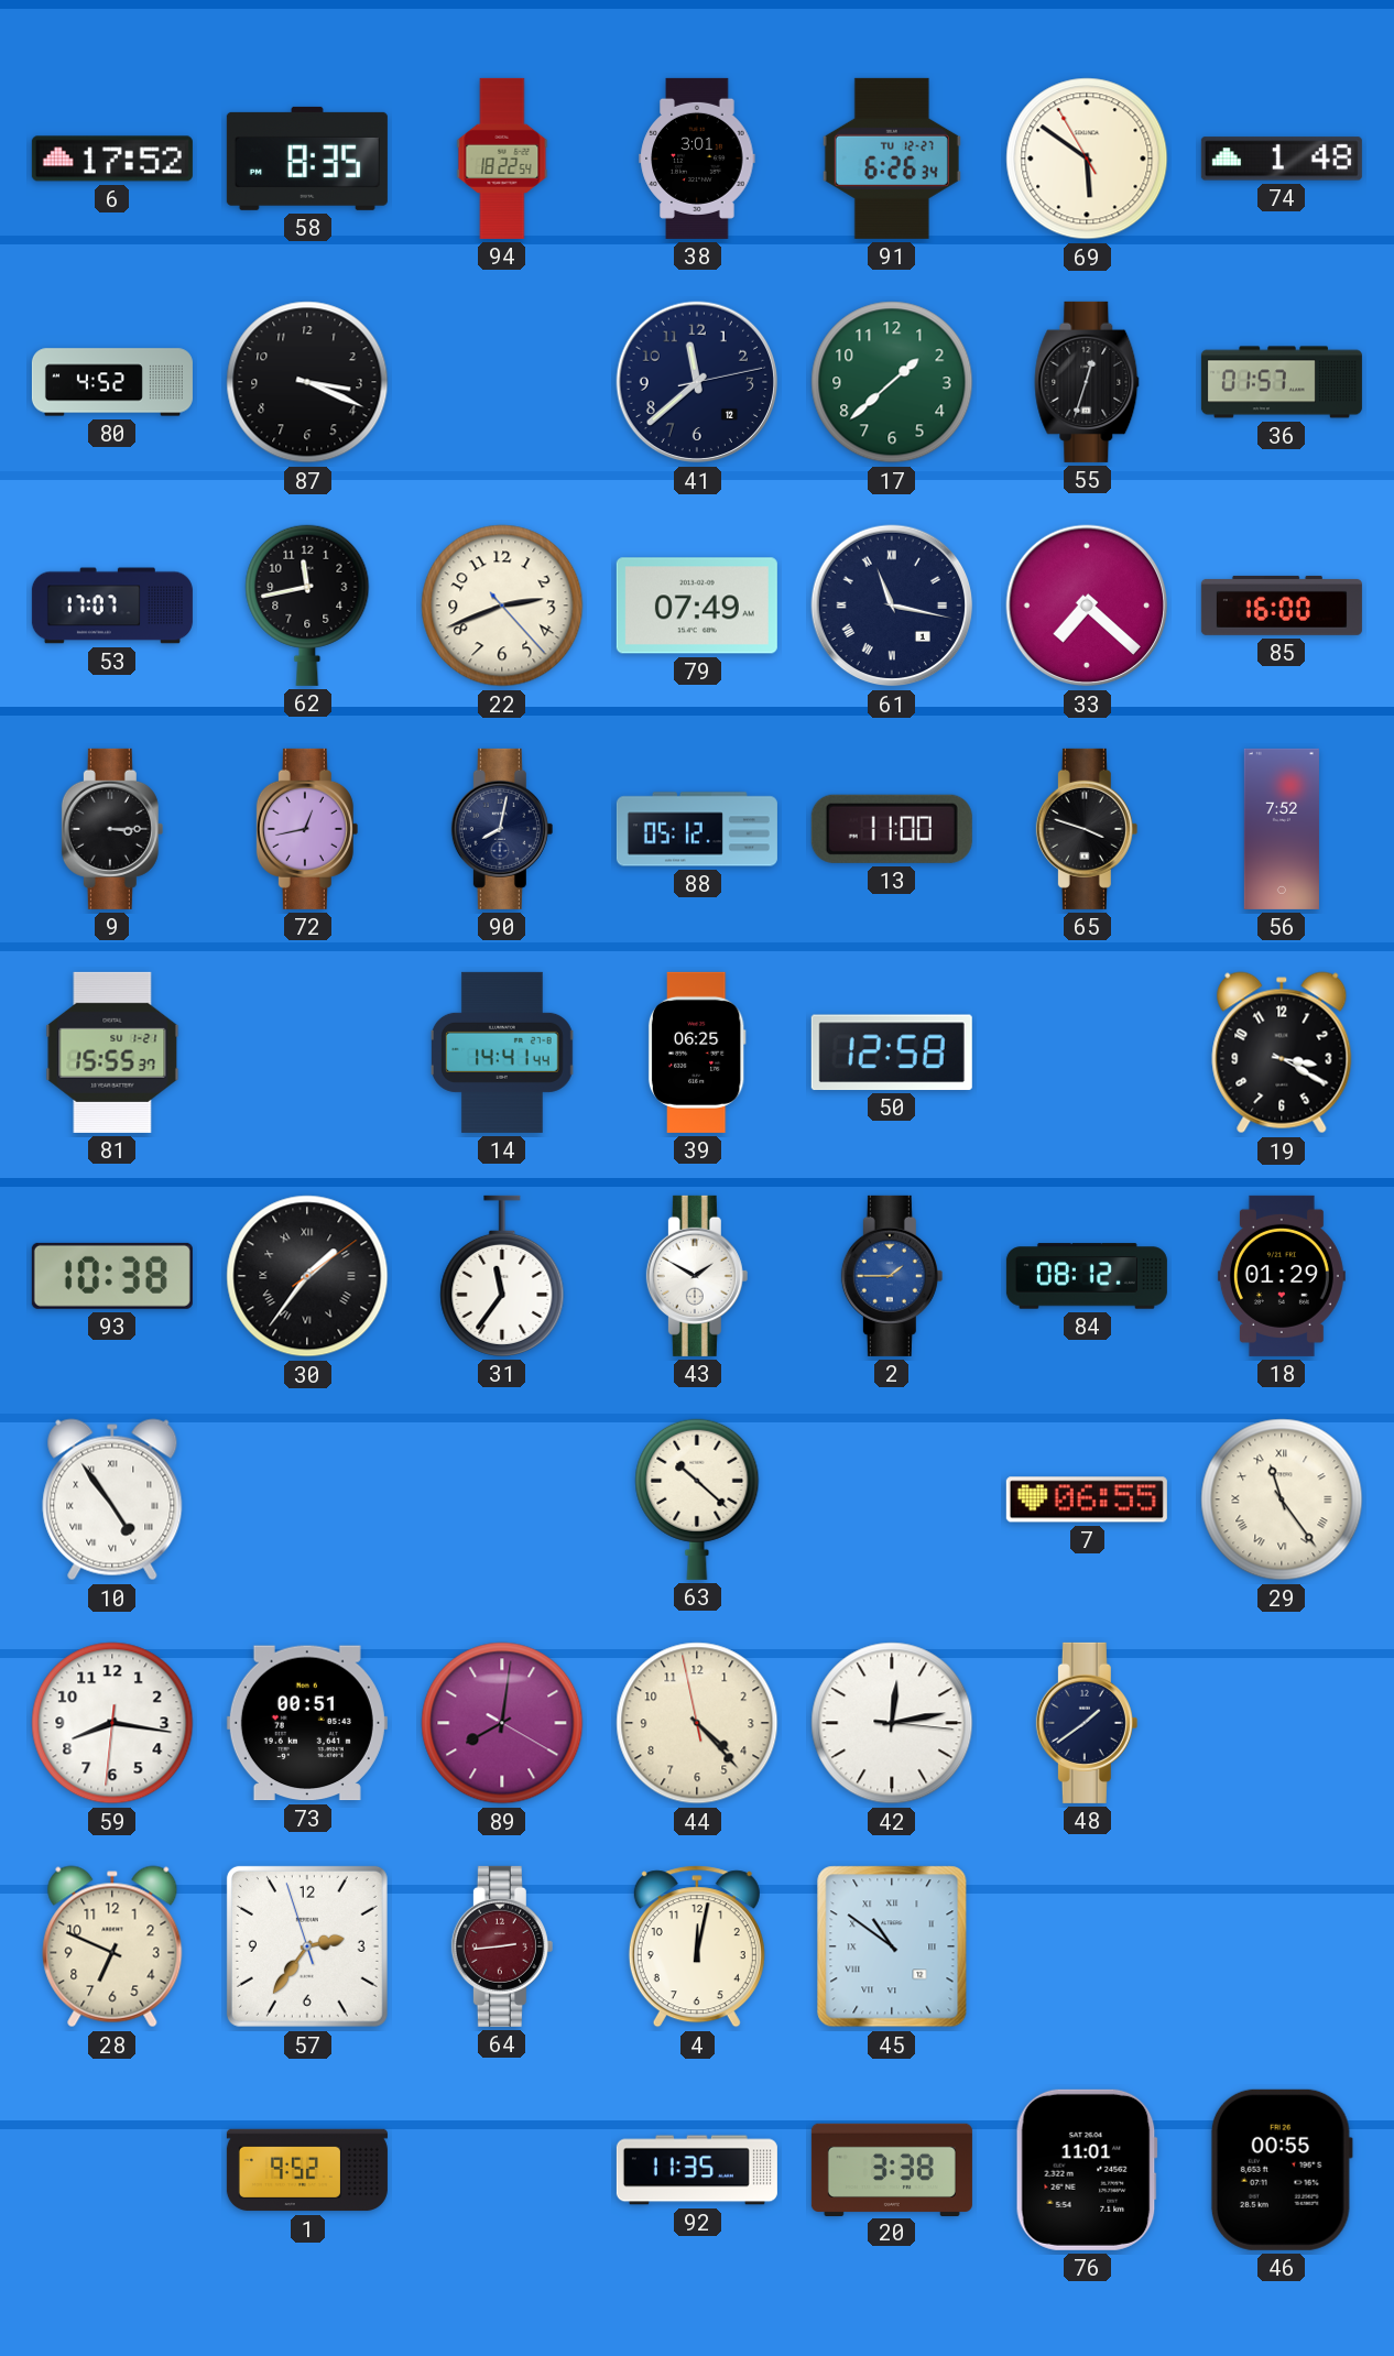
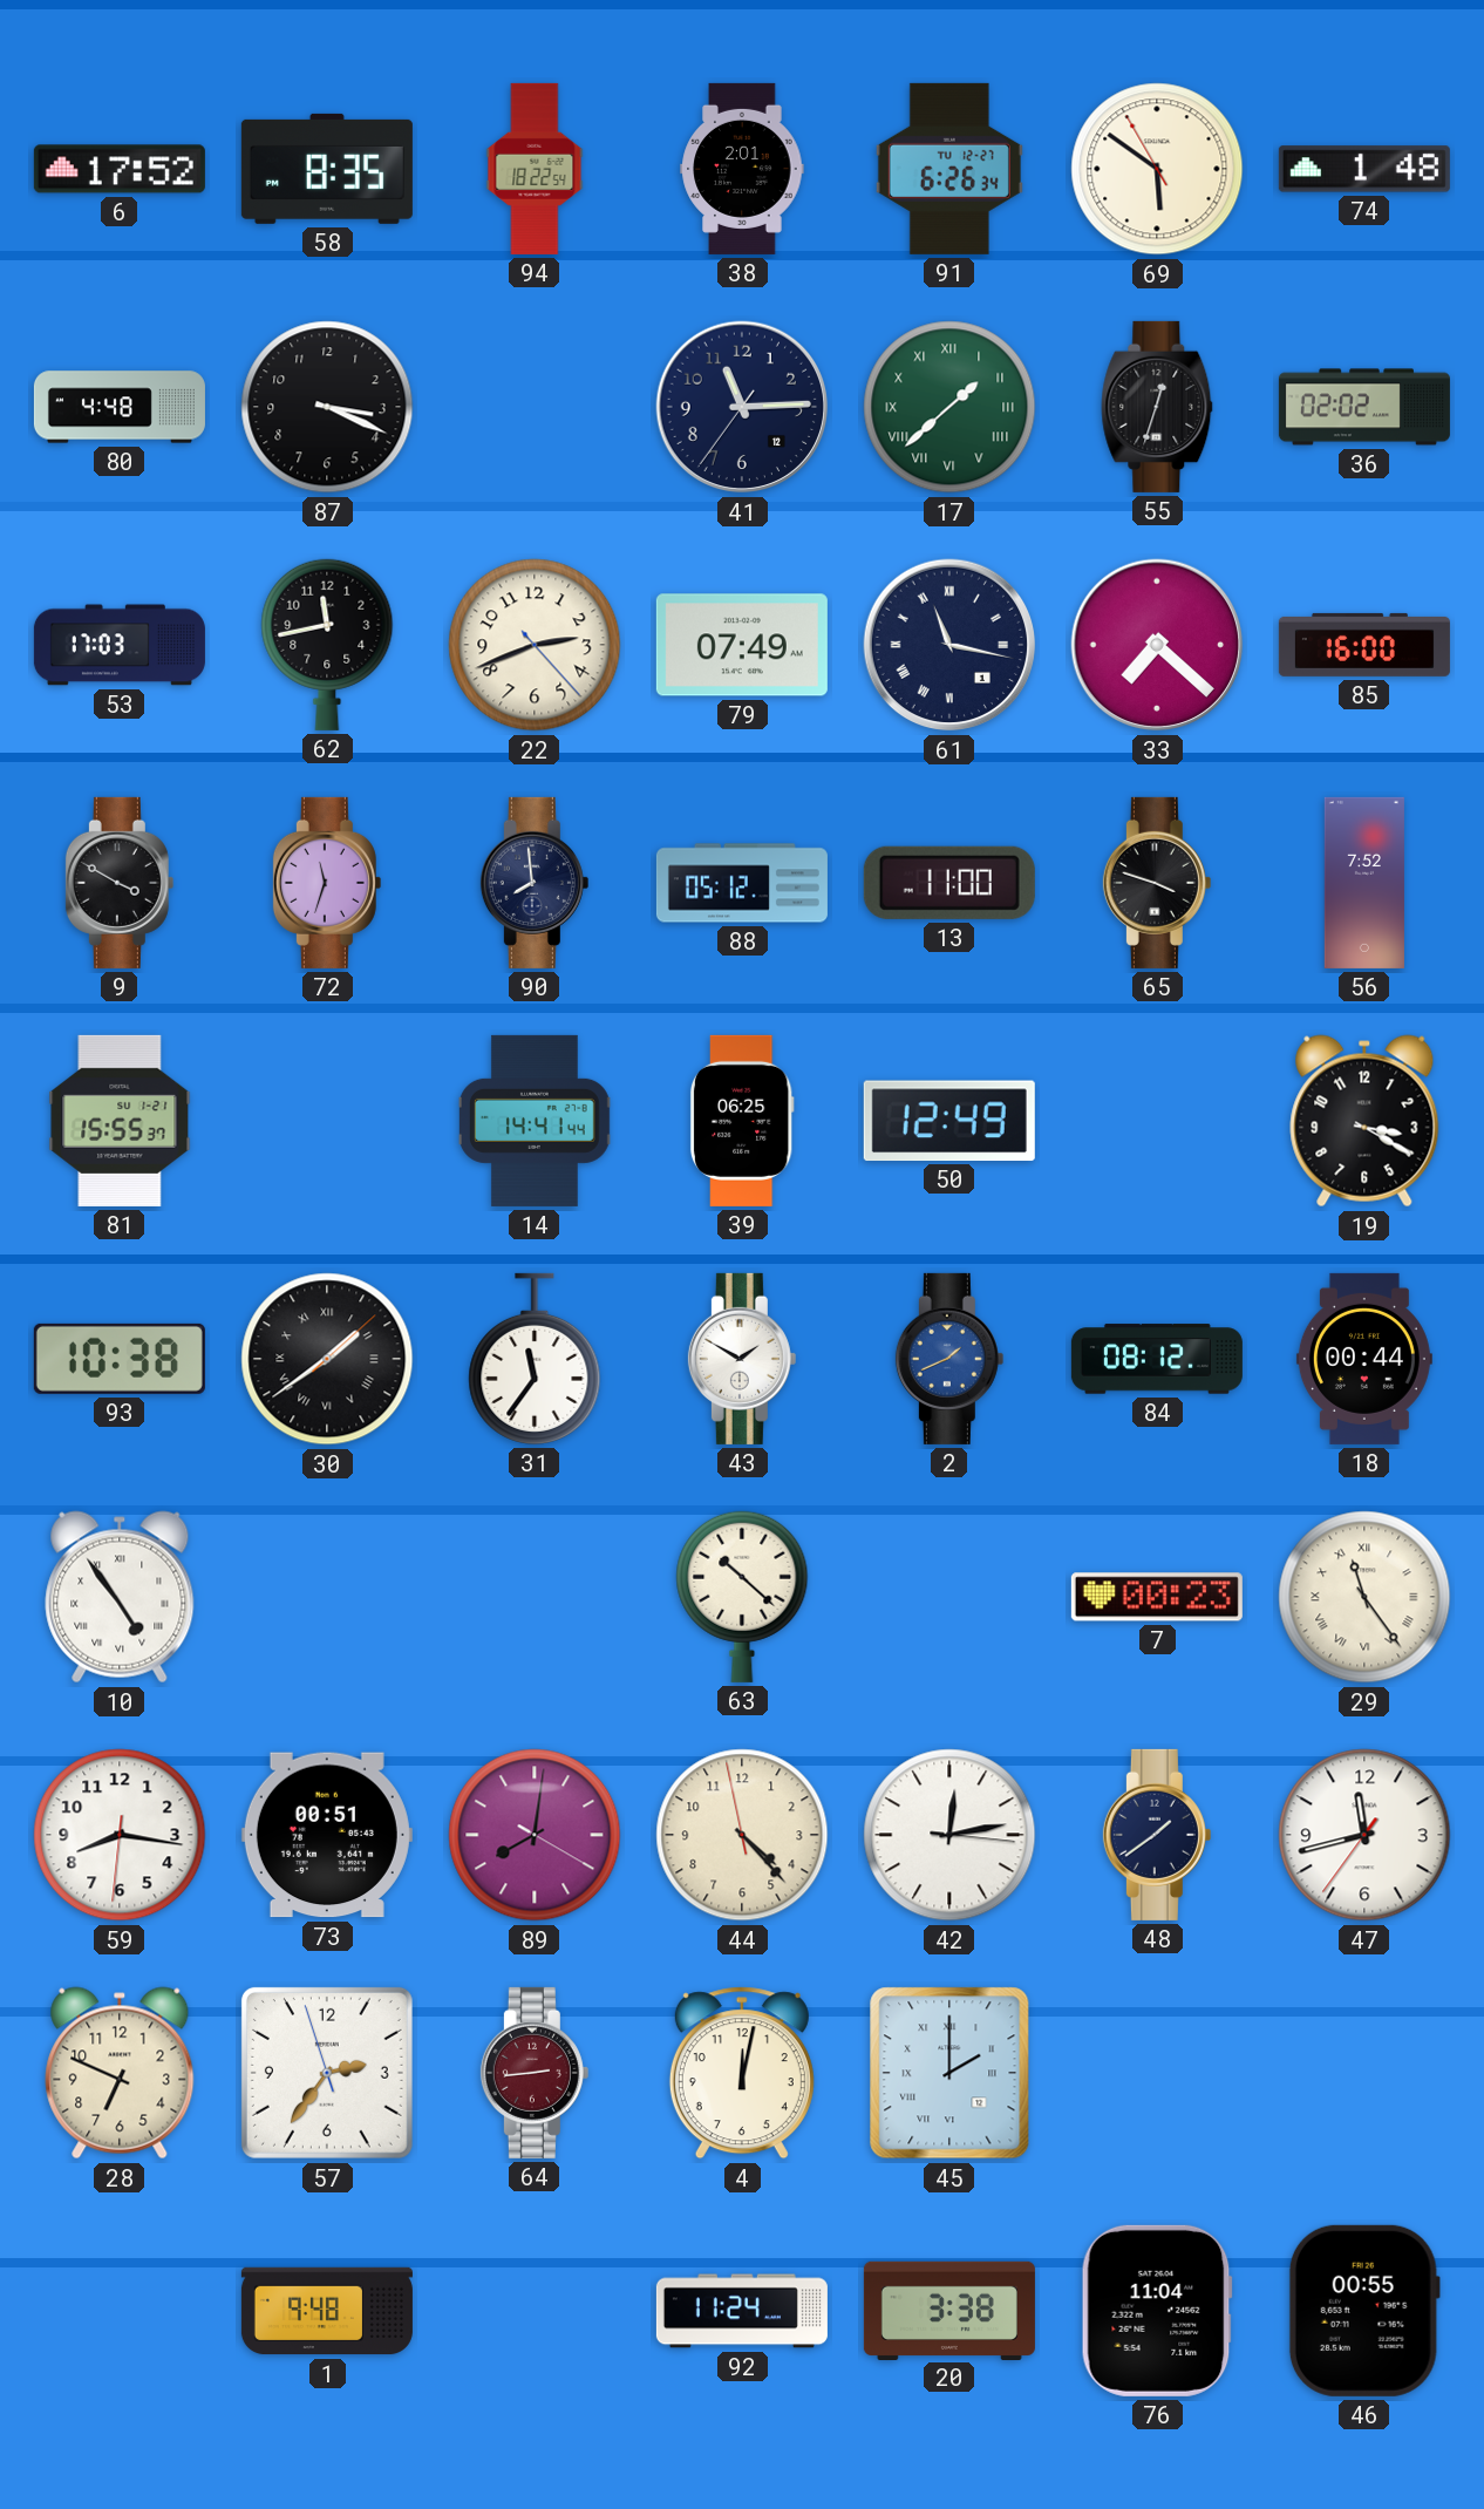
38: 3:01 -> 2:01 (742, 169)
80: 4:52 -> 4:48 (120, 407)
41: 11:38 -> 11:14 (742, 407)
17 numerals: Arabic -> Roman (949, 407)
36: 01:57 -> 02:02 (1364, 407)
53: 17:07 -> 17:03 (120, 645)
9: 3:15 -> 3:50 (120, 883)
72: 12:43 -> 11:33 (327, 883)
90: 8:02 -> 7:59 (535, 883)
50: 12:58 -> 12:49 (949, 1121)
30: 1:36 -> 1:39 (327, 1359)
2: 1:45 -> 1:41 (949, 1359)
18: 01:29 -> 00:44 (1364, 1359)
7: 06:55 -> 00:23 (1157, 1597)
47: none -> 11:42 (1364, 1835)
45: 10:51 -> 2:00 (949, 2073)
1: 9:52 -> 9:48 (327, 2311)
92: 11:35 -> 11:24 (742, 2311)
76: 11:01 -> 11:04 (1157, 2311)
